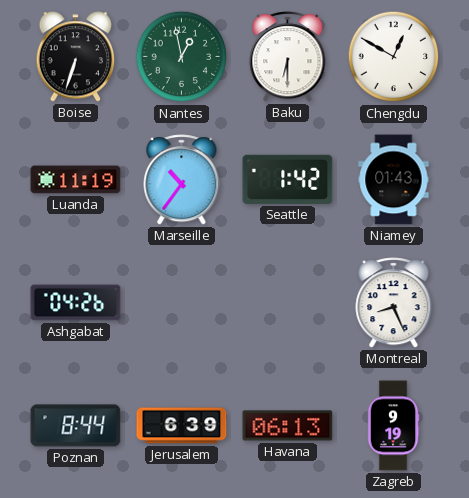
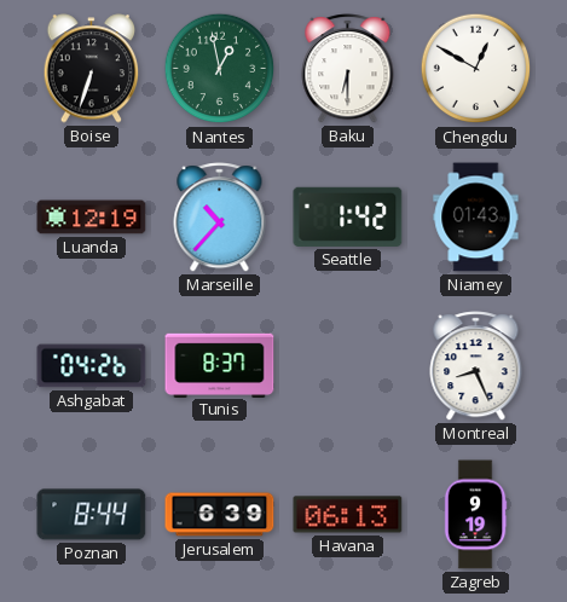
Luanda: 11:19 -> 12:19 (92, 218)
Marseille: 10:36 -> 10:37 (220, 218)
Tunis: none -> 8:37 (220, 365)
